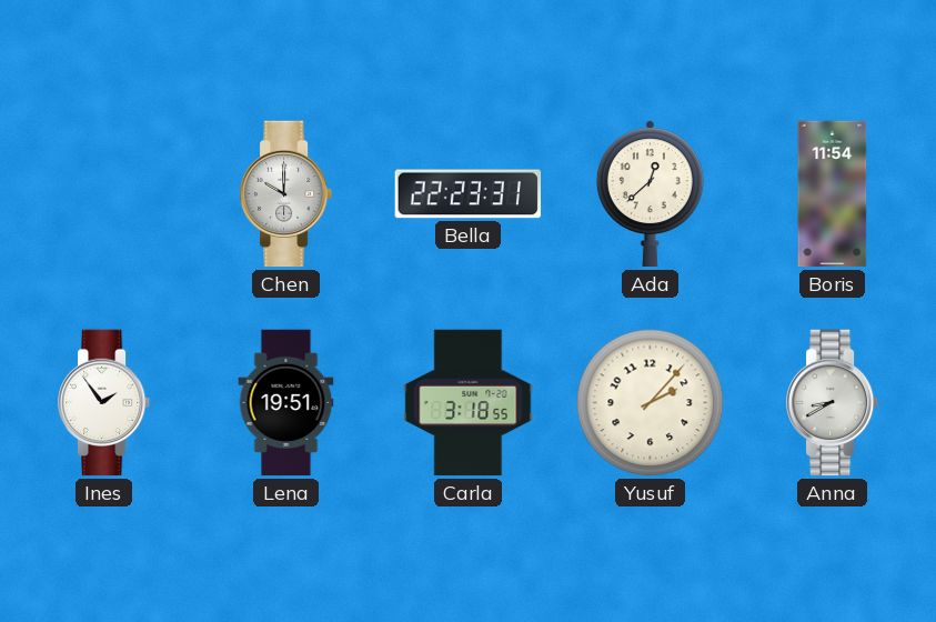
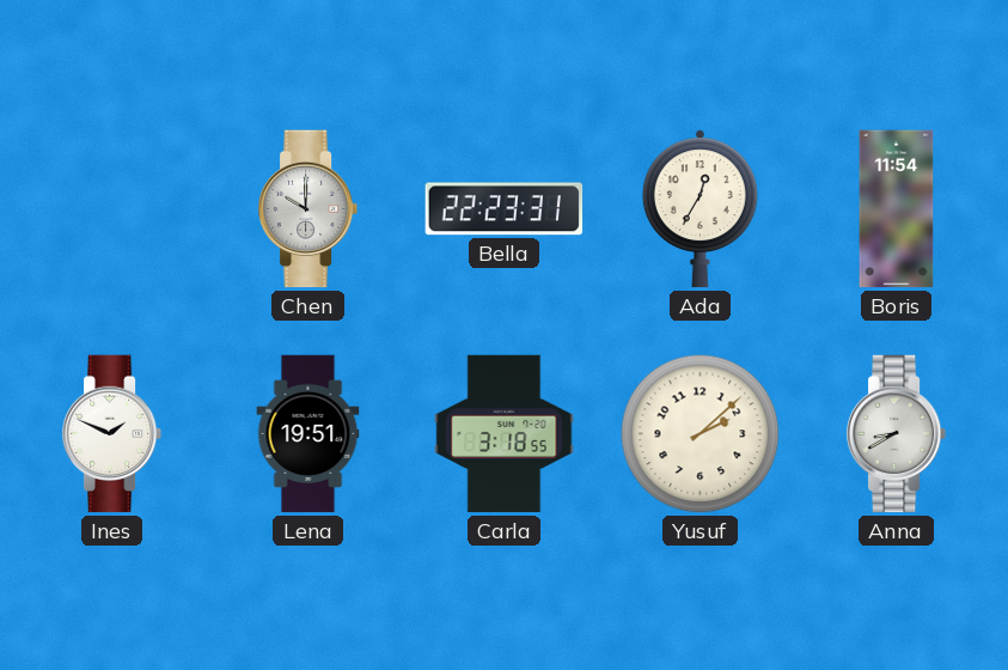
Ada: 12:38 -> 12:35 (700, 209)
Ines: 1:54 -> 1:49 (112, 434)
Yusuf: 2:07 -> 2:08 (701, 434)
